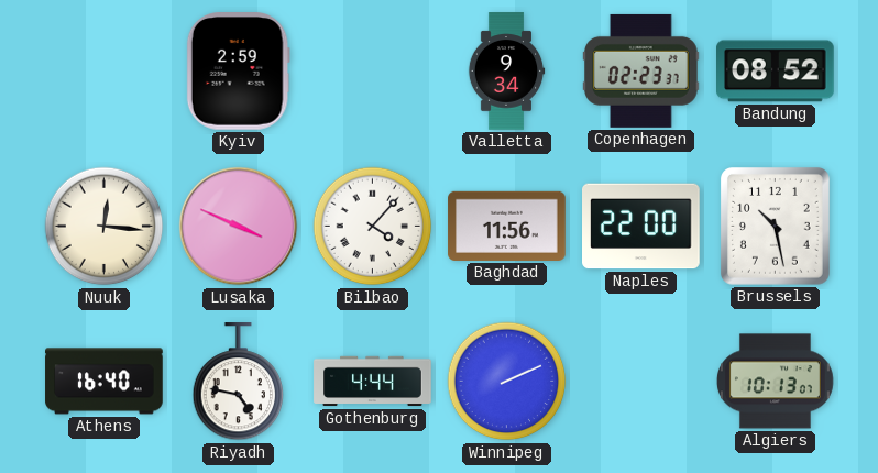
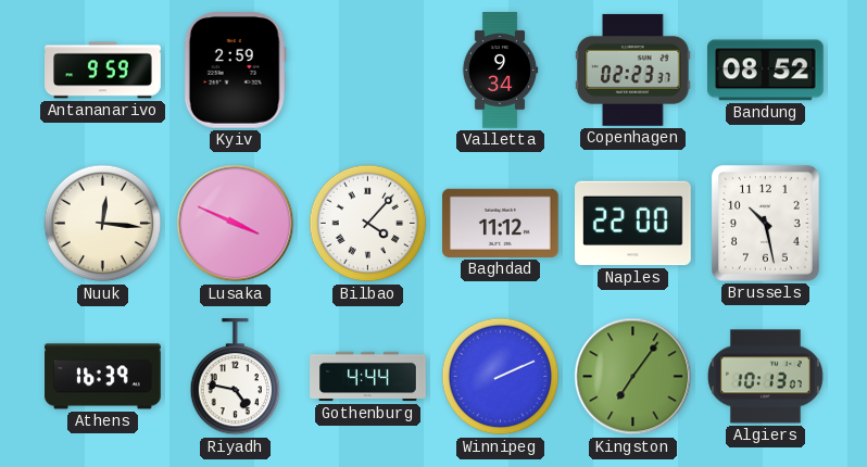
Antananarivo: none -> 9:59 (103, 71)
Baghdad: 11:56 -> 11:12 (501, 223)
Athens: 16:40 -> 16:39 (103, 377)
Kingston: none -> 7:06 (633, 377)
